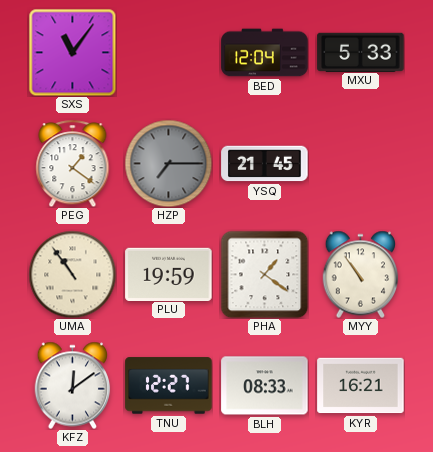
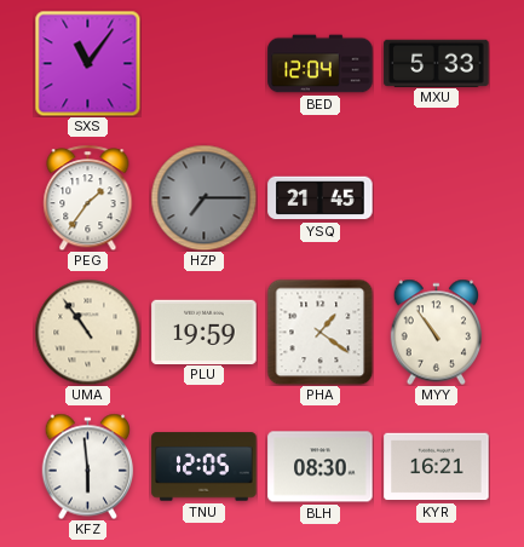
PEG: 1:21 -> 1:36 (88, 197)
KFZ: 12:09 -> 5:59 (88, 466)
TNU: 12:27 -> 12:05 (205, 467)
BLH: 08:33 -> 08:30 (321, 467)
